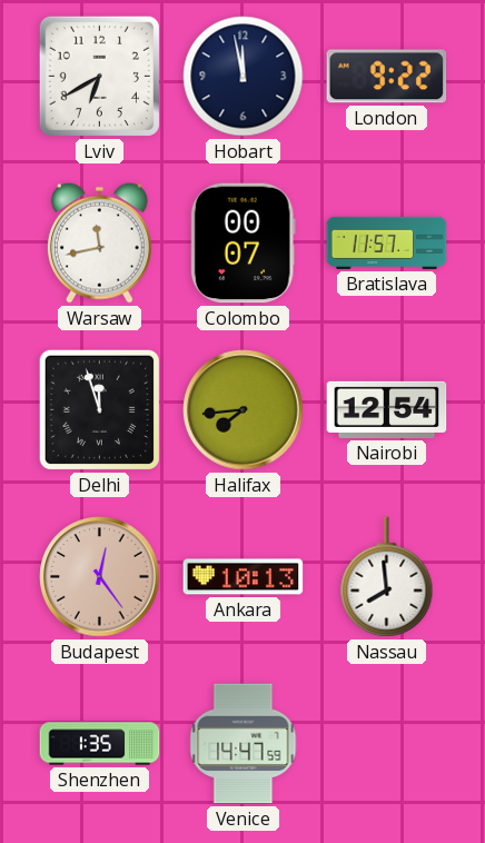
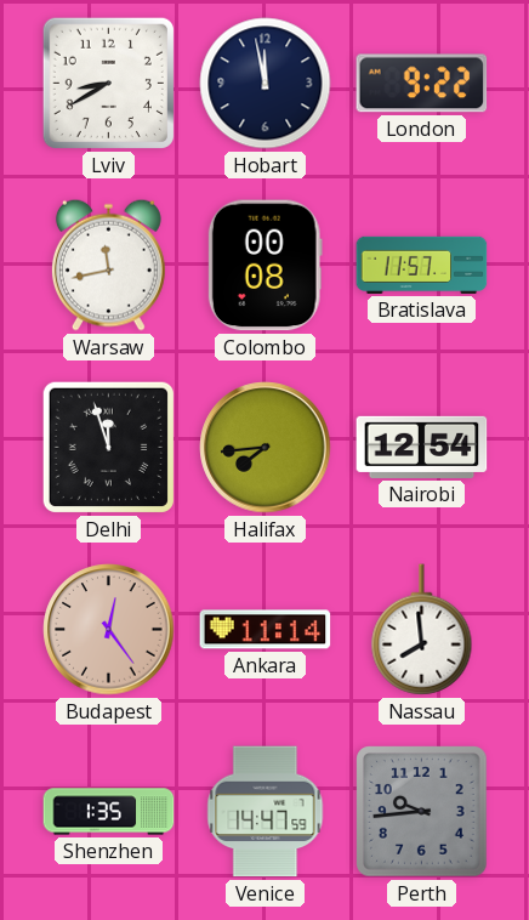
Lviv: 6:40 -> 8:40 (108, 83)
Colombo: 00:07 -> 00:08 (264, 266)
Ankara: 10:13 -> 11:14 (266, 630)
Perth: none -> 9:44 (422, 812)
